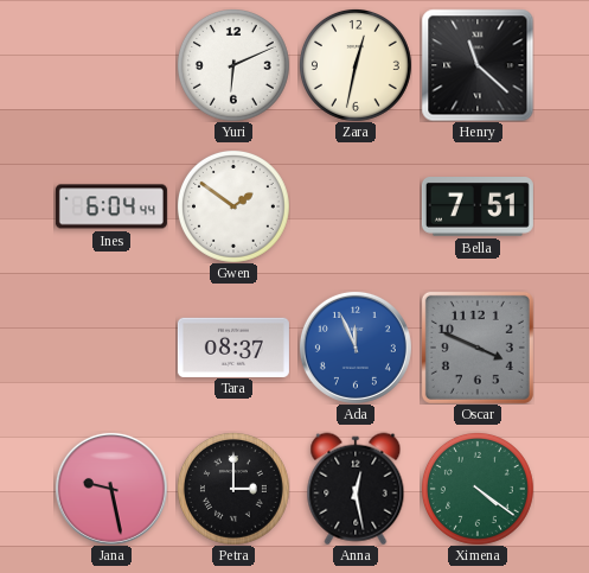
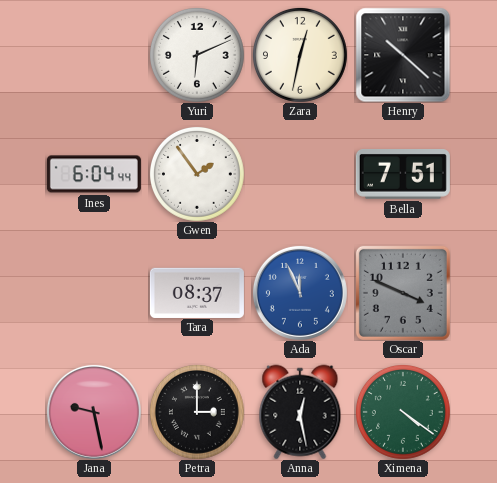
Henry: 11:22 -> 10:22 (403, 55)
Gwen: 1:51 -> 1:54 (197, 174)
